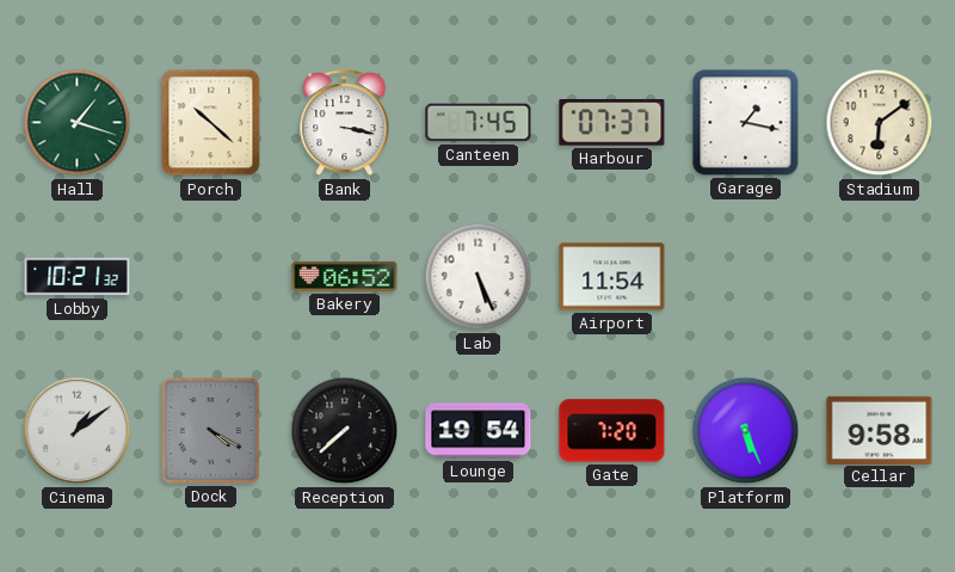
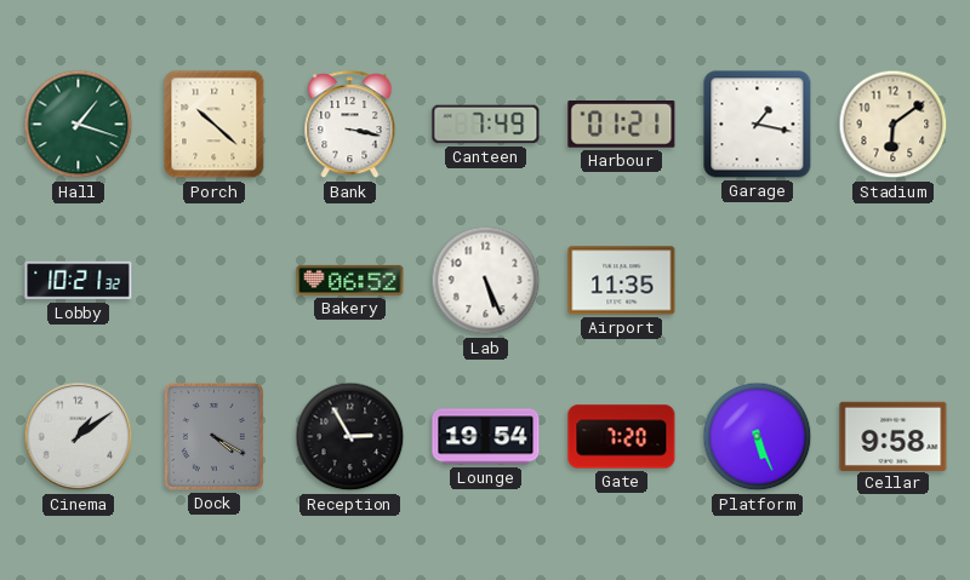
Canteen: 7:45 -> 7:49 (486, 125)
Harbour: 07:37 -> 01:21 (622, 125)
Airport: 11:54 -> 11:35 (622, 281)
Reception: 7:38 -> 2:55 (350, 437)
